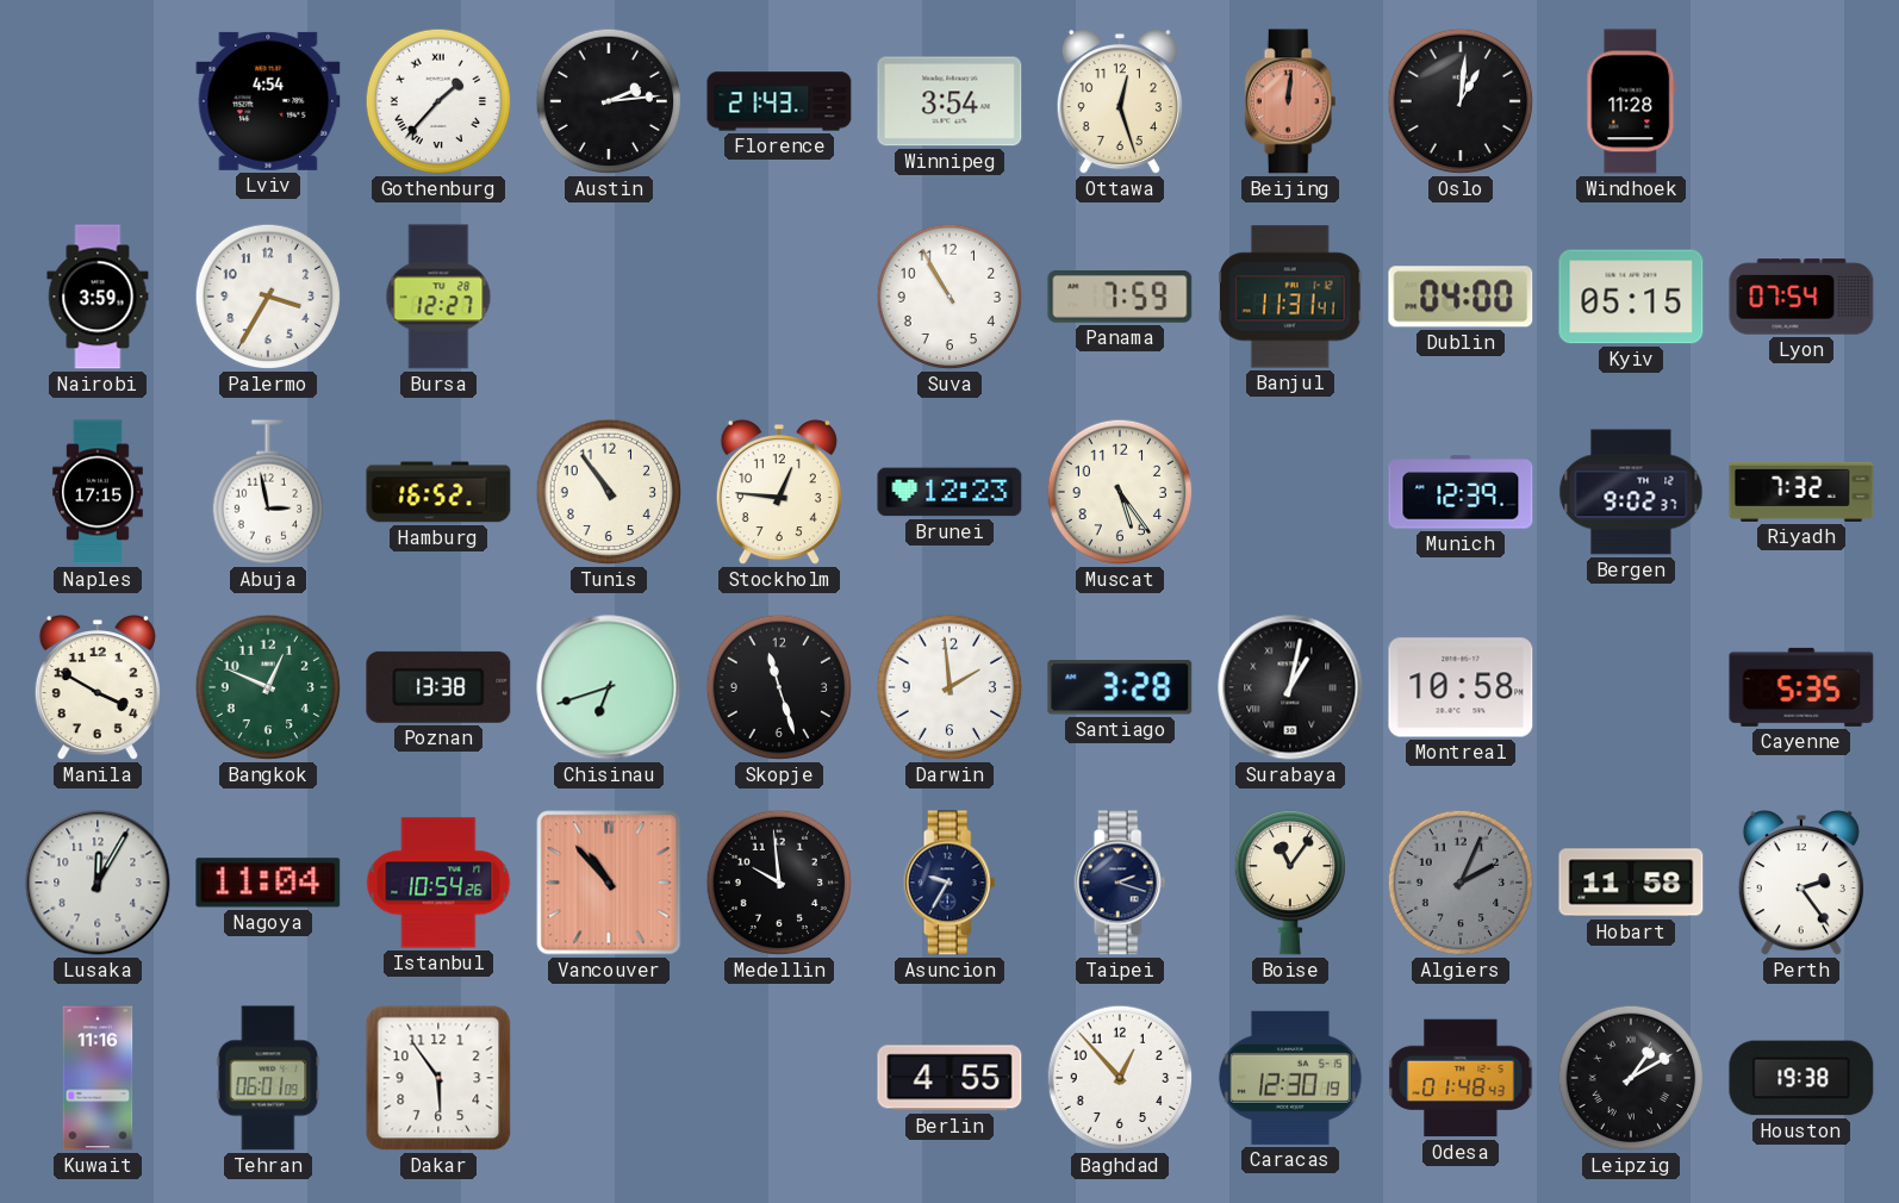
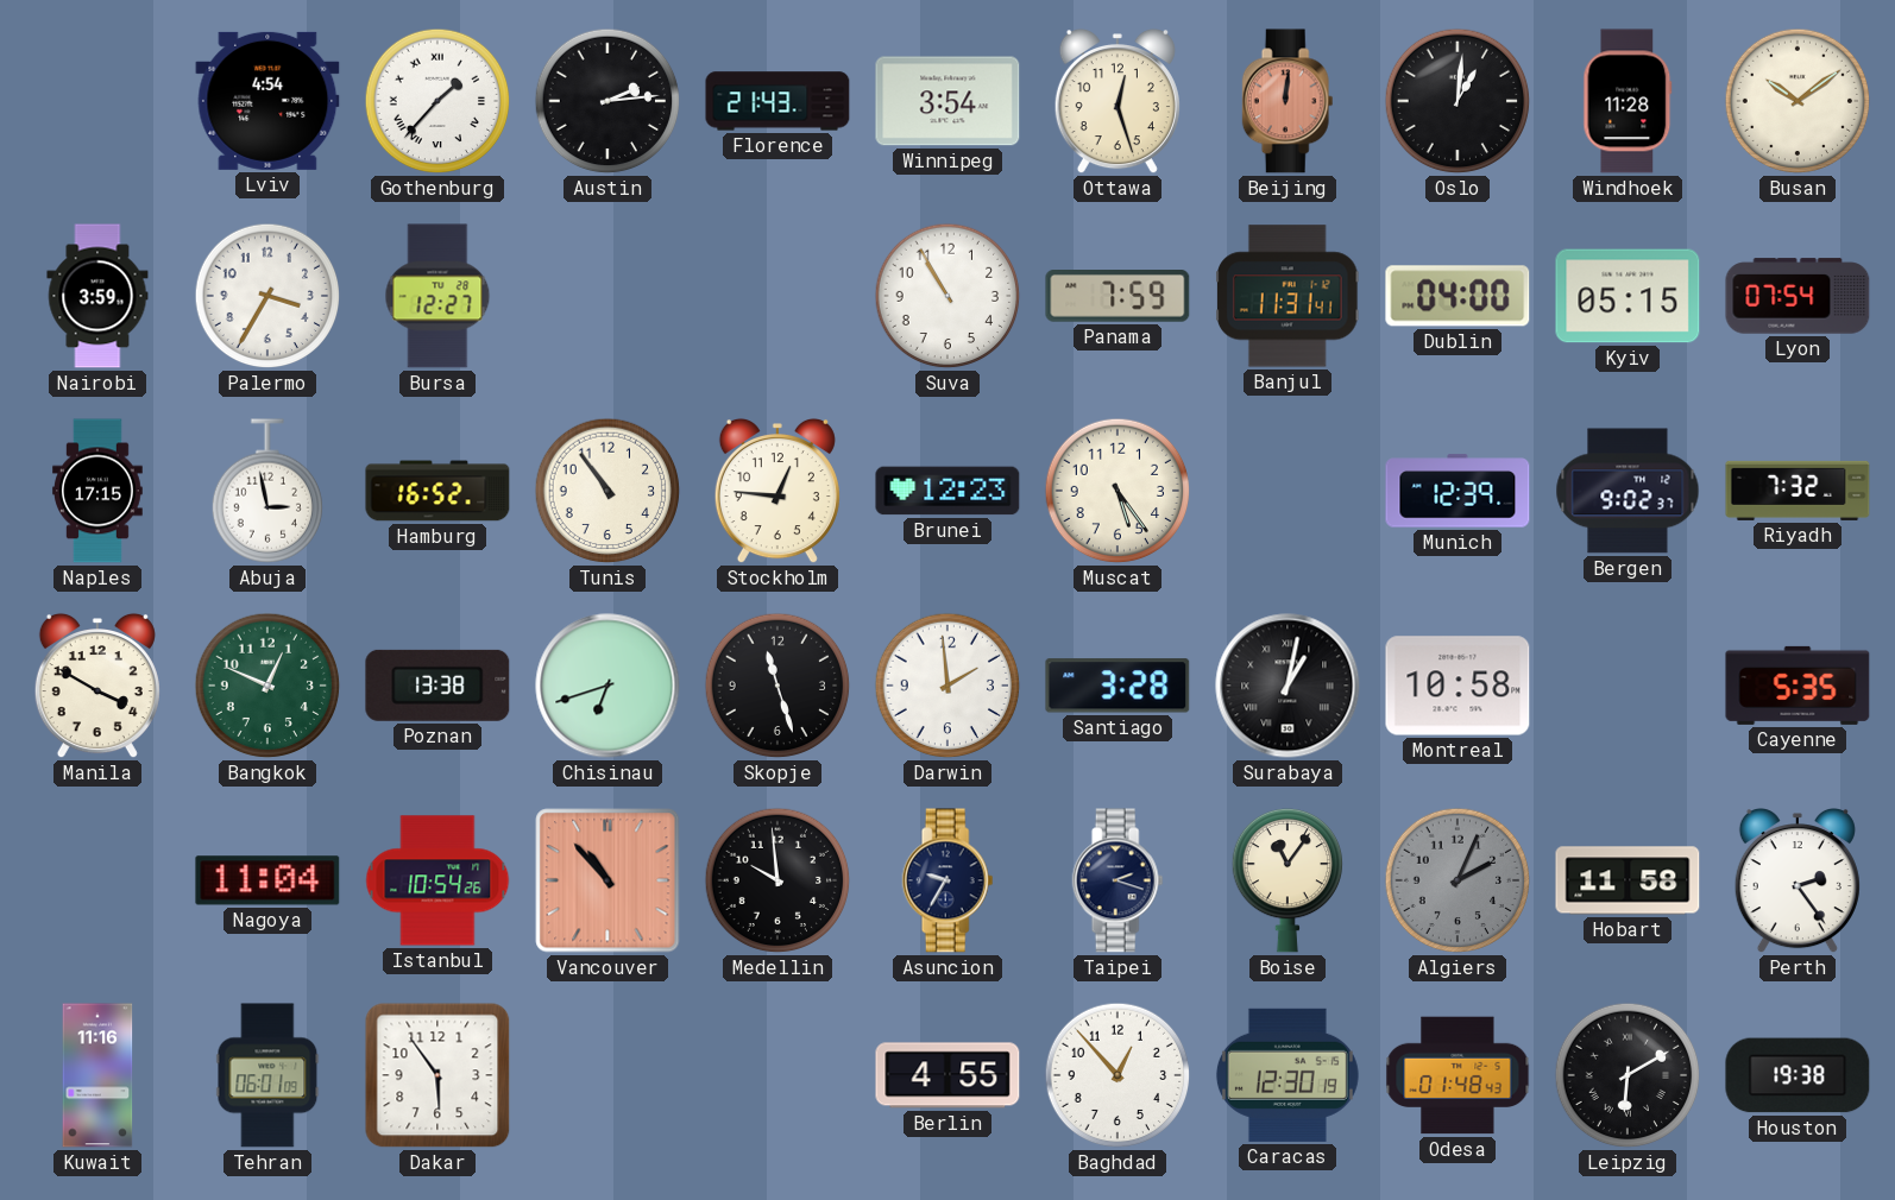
Busan: none -> 10:09 (1798, 101)
Lusaka: 12:05 -> none (98, 883)
Leipzig: 1:10 -> 6:10 (1628, 1075)
